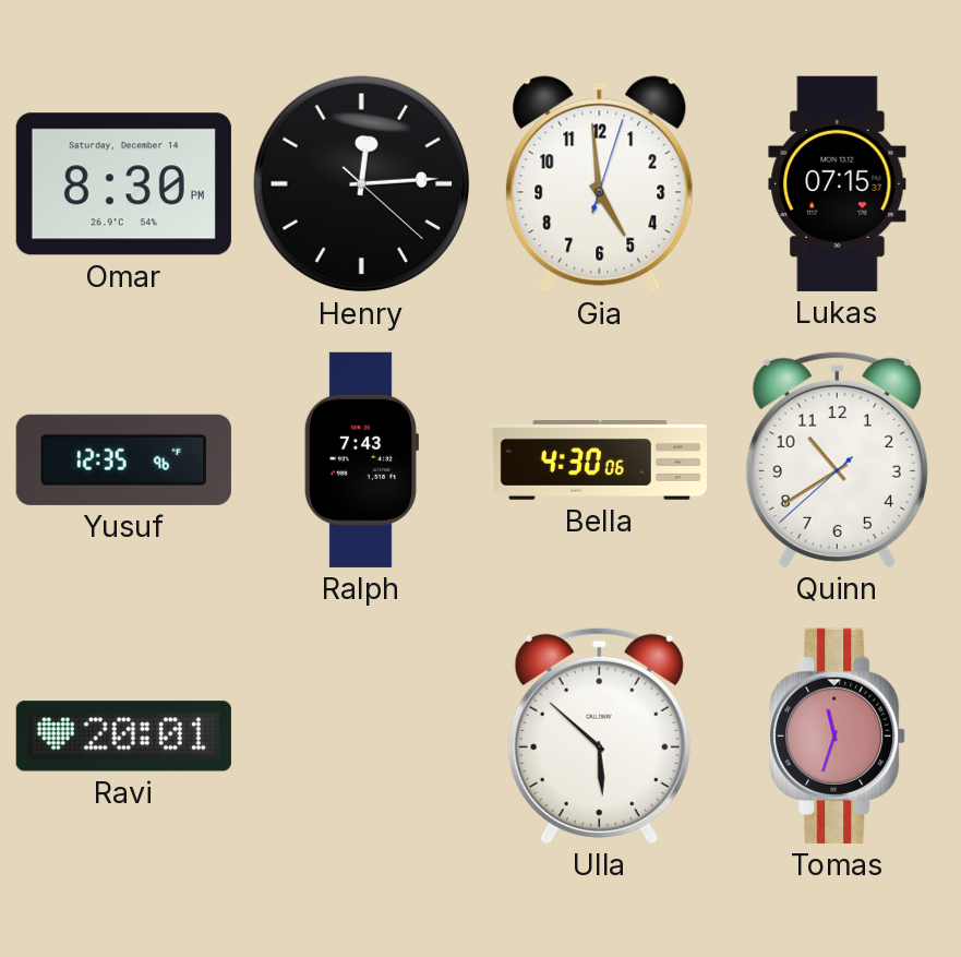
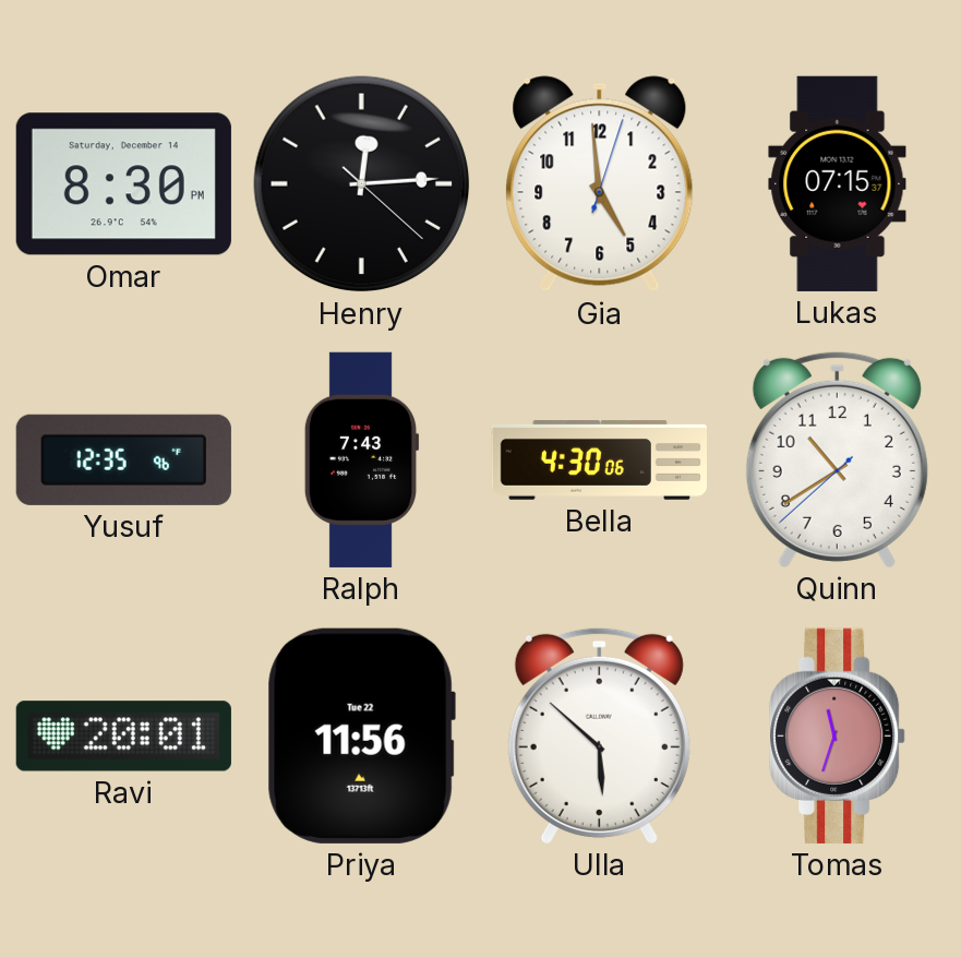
Priya: none -> 11:56 (361, 735)
